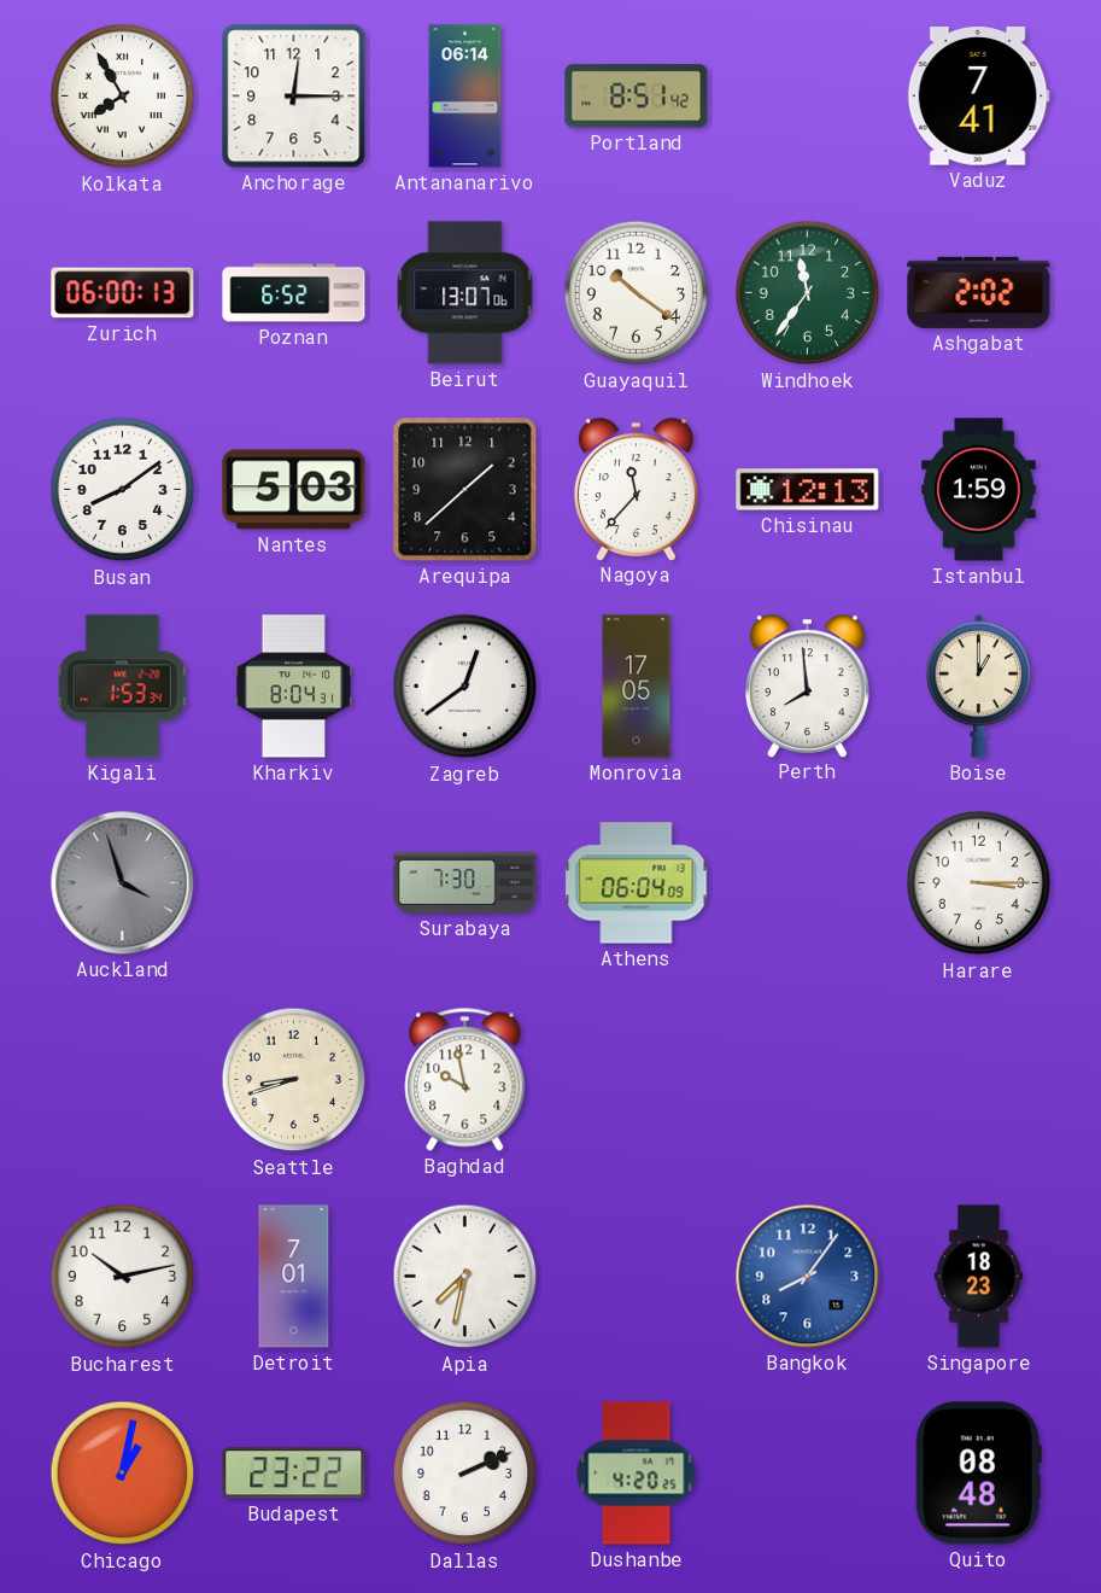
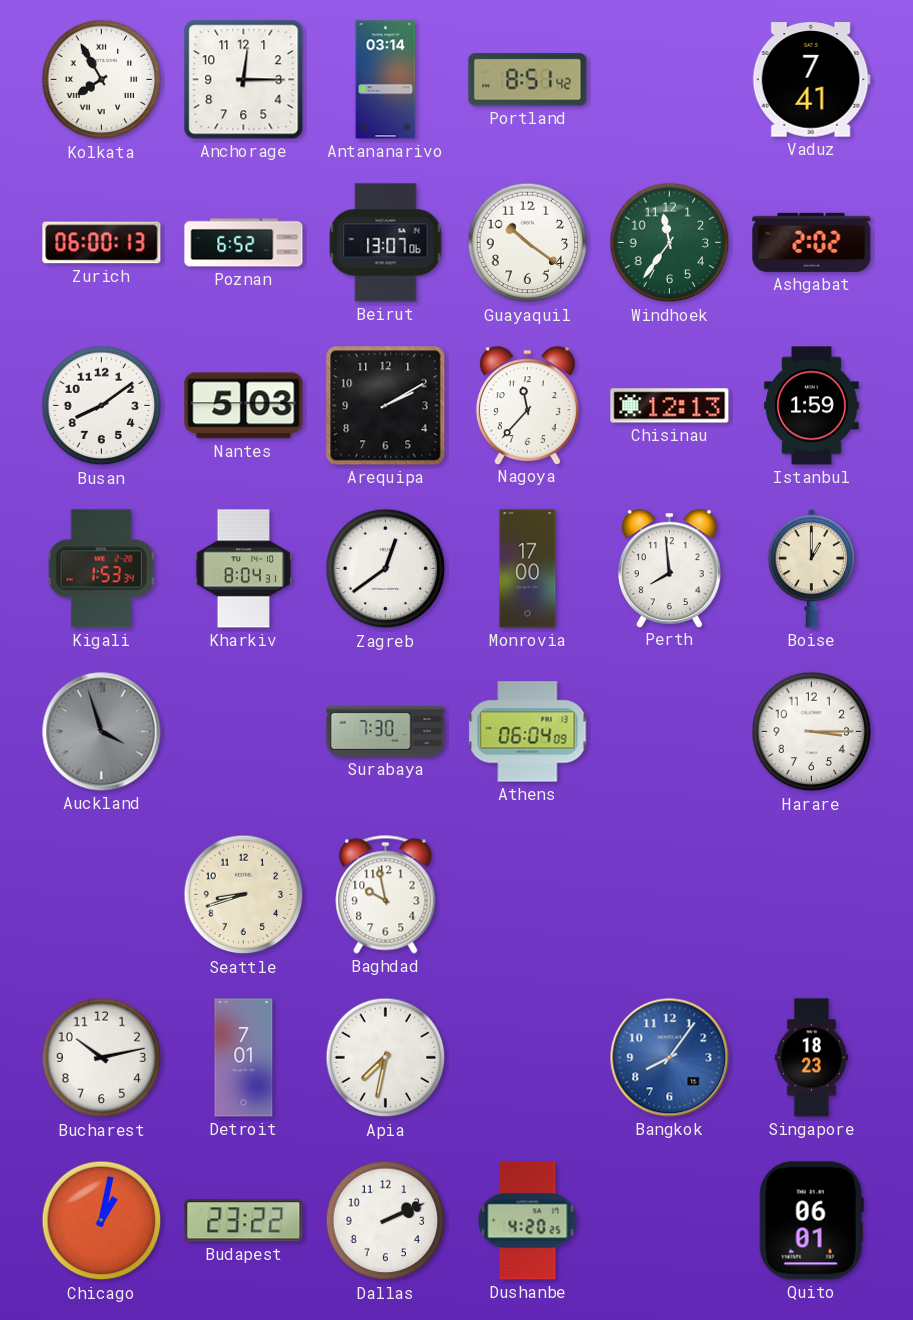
Antananarivo: 06:14 -> 03:14 (386, 80)
Arequipa: 1:38 -> 2:10 (386, 406)
Monrovia: 17:05 -> 17:00 (528, 569)
Quito: 08:48 -> 06:01 (811, 1221)
